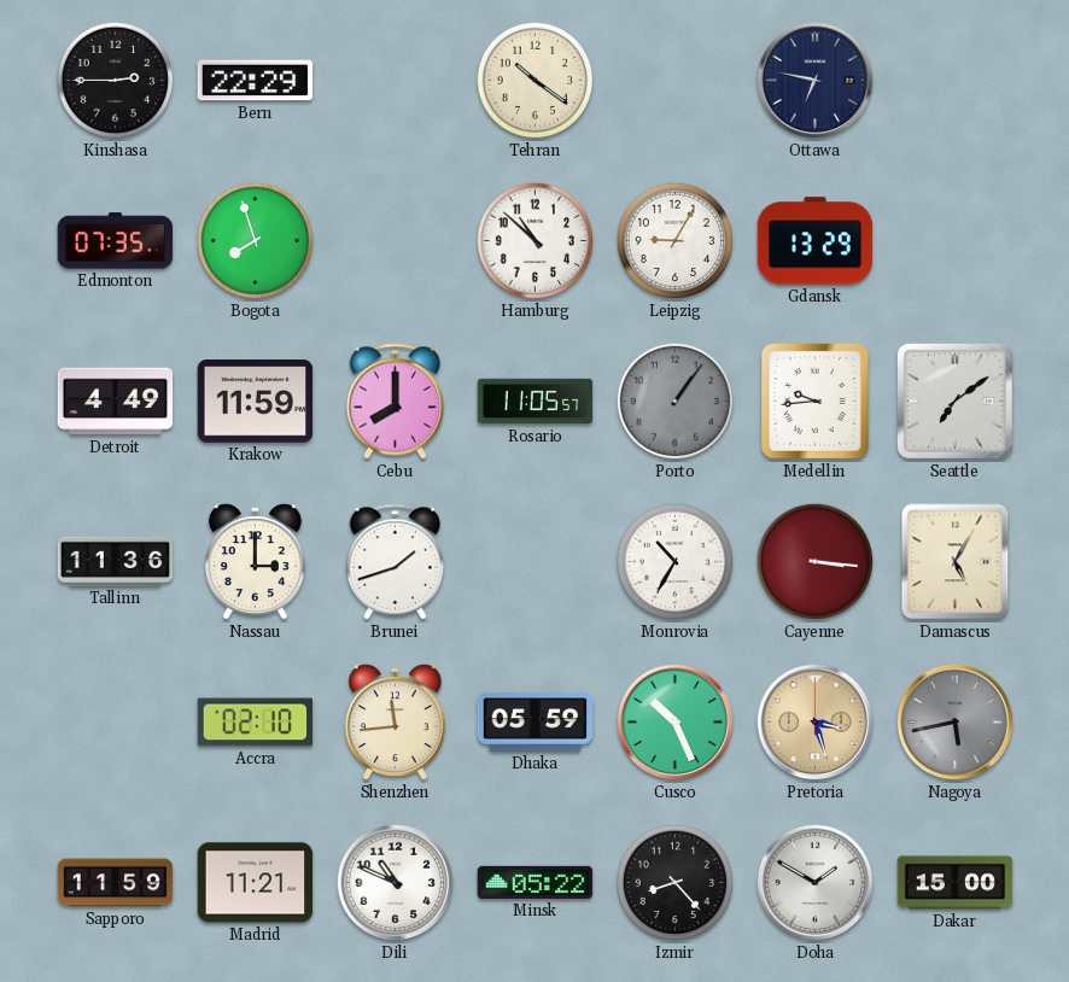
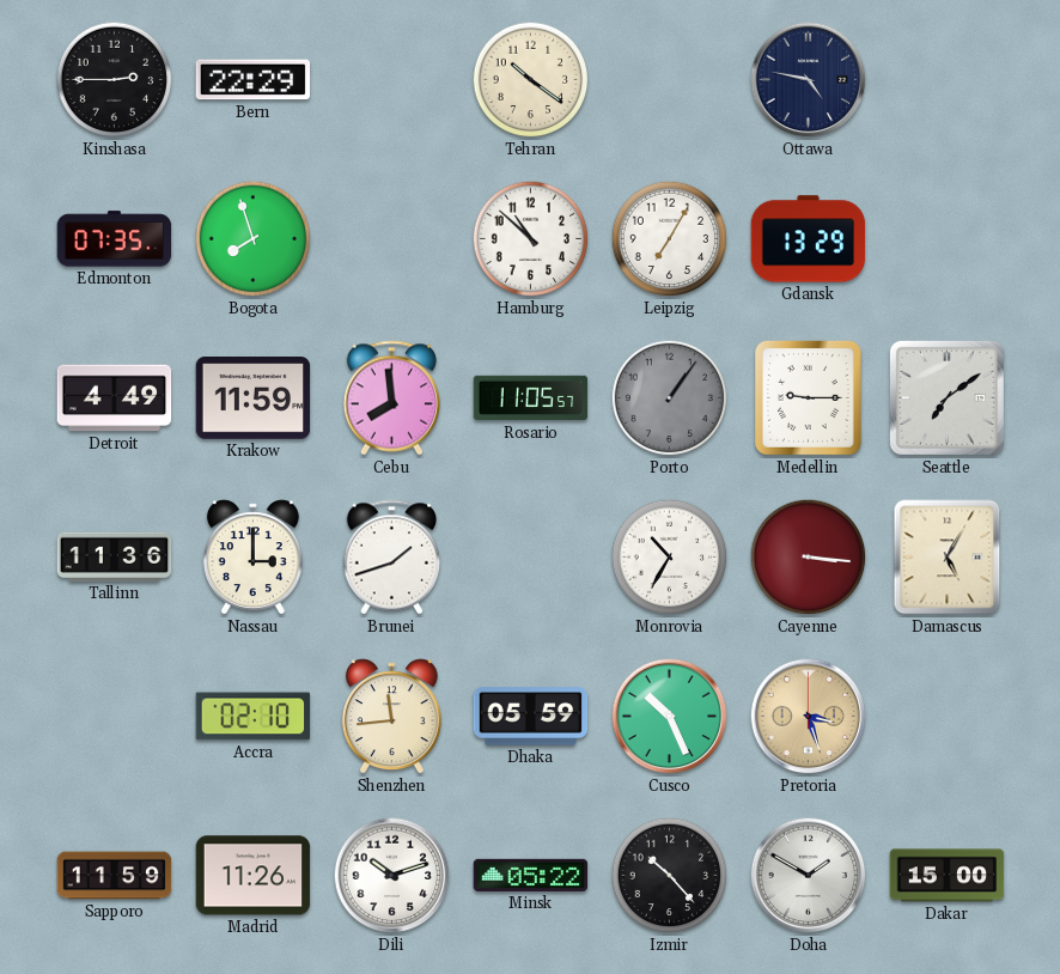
Ottawa: 6:47 -> 4:47 (809, 80)
Leipzig: 9:05 -> 7:05 (670, 239)
Cebu: 8:00 -> 7:59 (392, 398)
Medellin: 9:44 -> 9:15 (808, 398)
Nagoya: 5:43 -> none (956, 723)
Madrid: 11:21 -> 11:26 (254, 876)
Dili: 10:49 -> 10:12 (392, 876)
Izmir: 8:23 -> 10:23 (670, 876)
